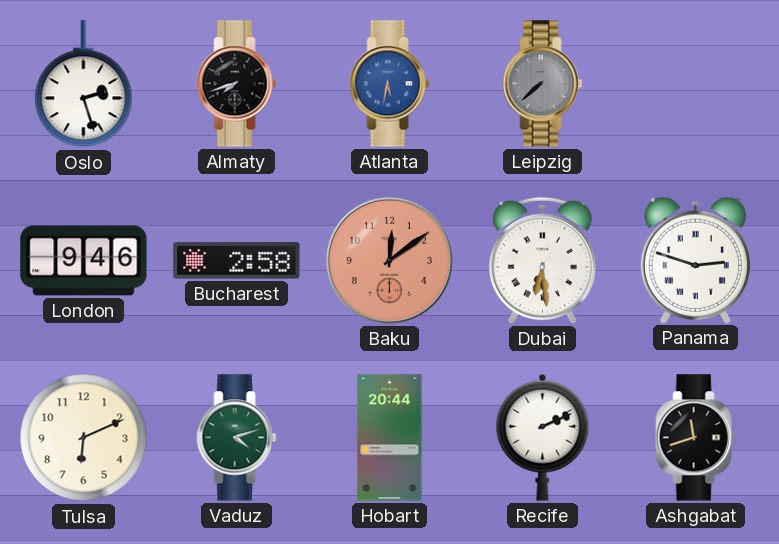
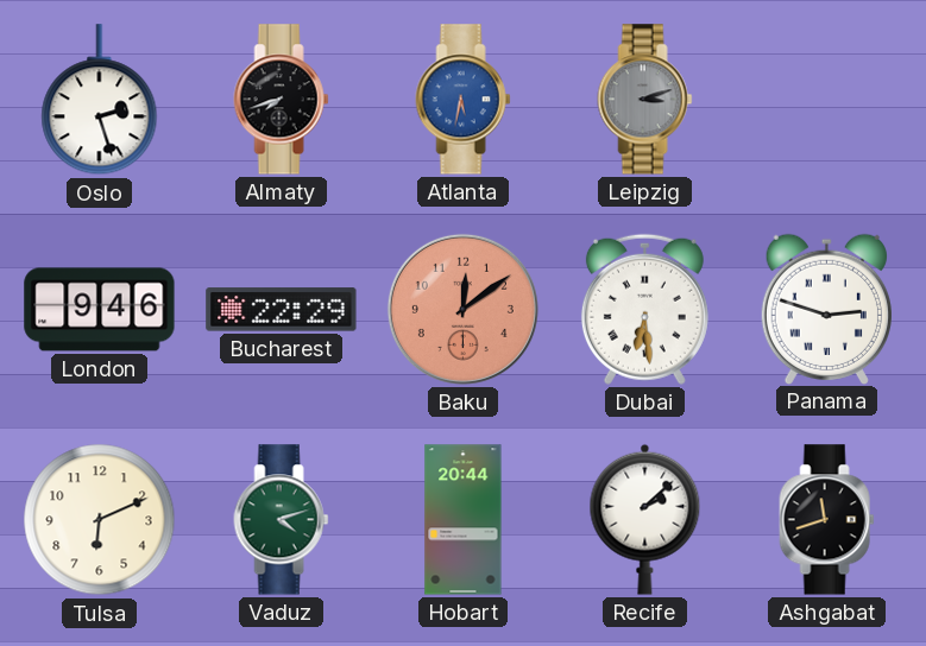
Leipzig: 7:38 -> 3:12 (645, 100)
Bucharest: 2:58 -> 22:29 (282, 310)
Recife: 2:11 -> 2:08 (645, 519)
